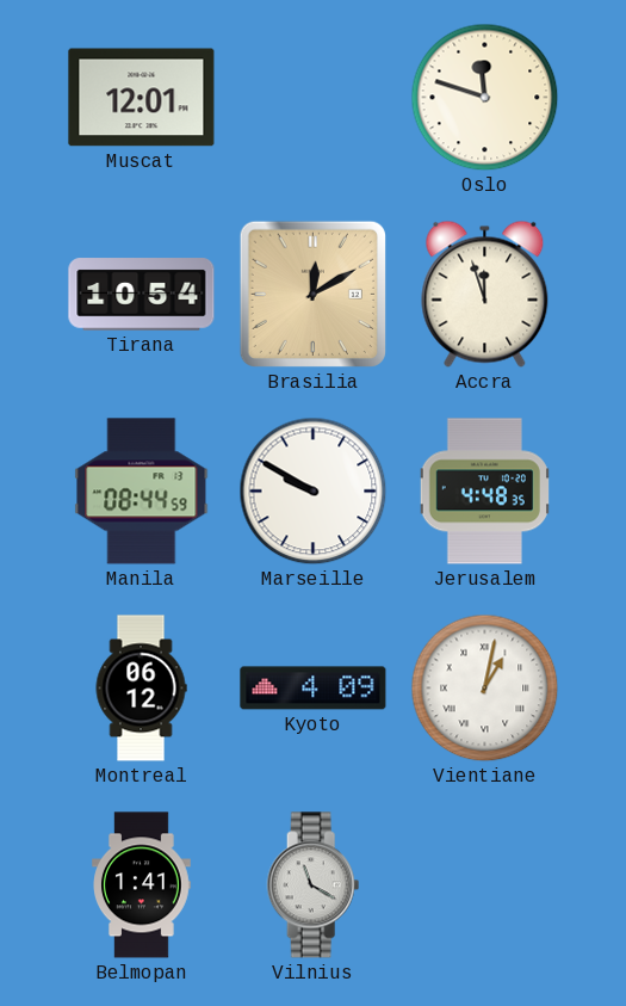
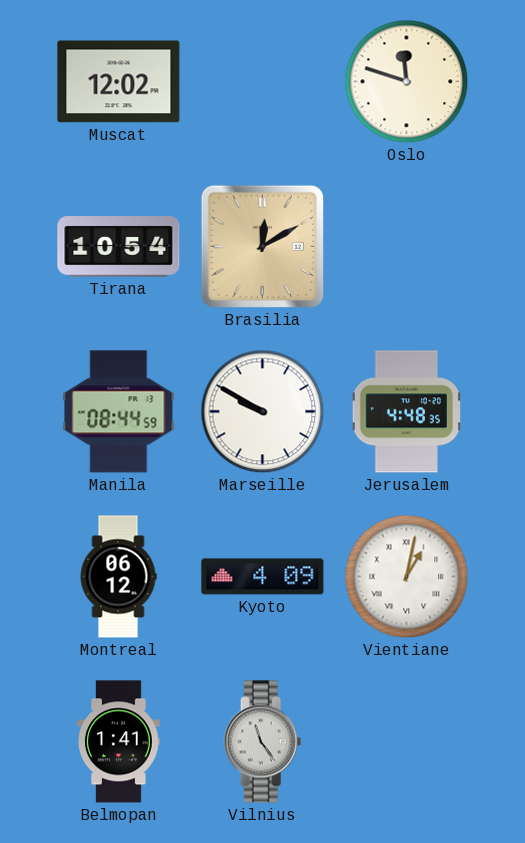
Muscat: 12:01 -> 12:02 (119, 82)
Accra: 11:57 -> none (485, 294)
Vilnius: 11:20 -> 11:24 (263, 742)
